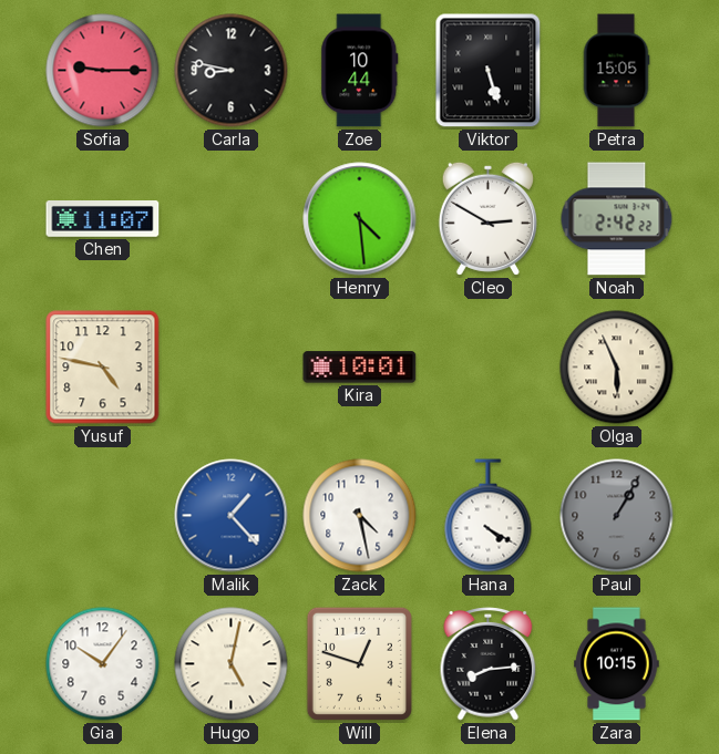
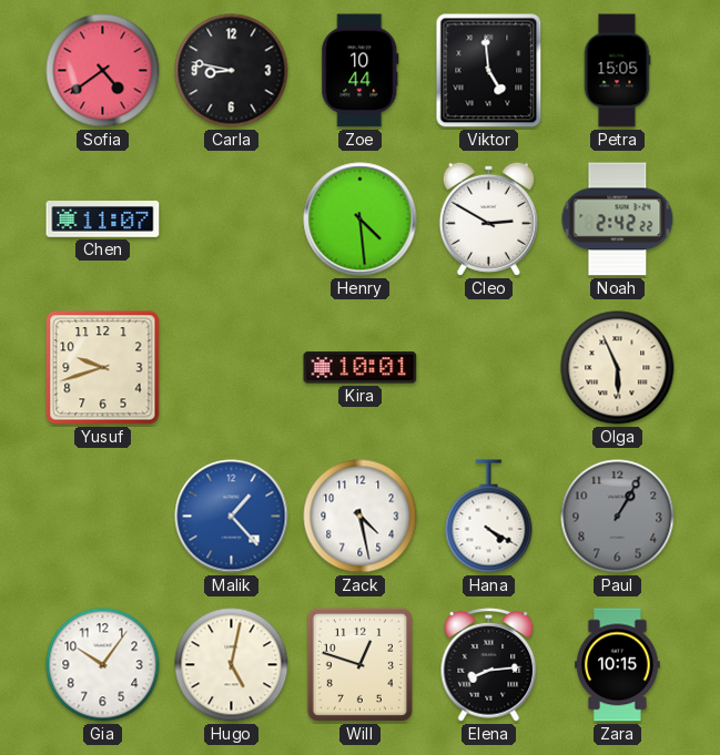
Sofia: 9:15 -> 4:39 (103, 71)
Viktor: 5:27 -> 4:59 (489, 71)
Yusuf: 4:47 -> 9:42 (103, 368)
